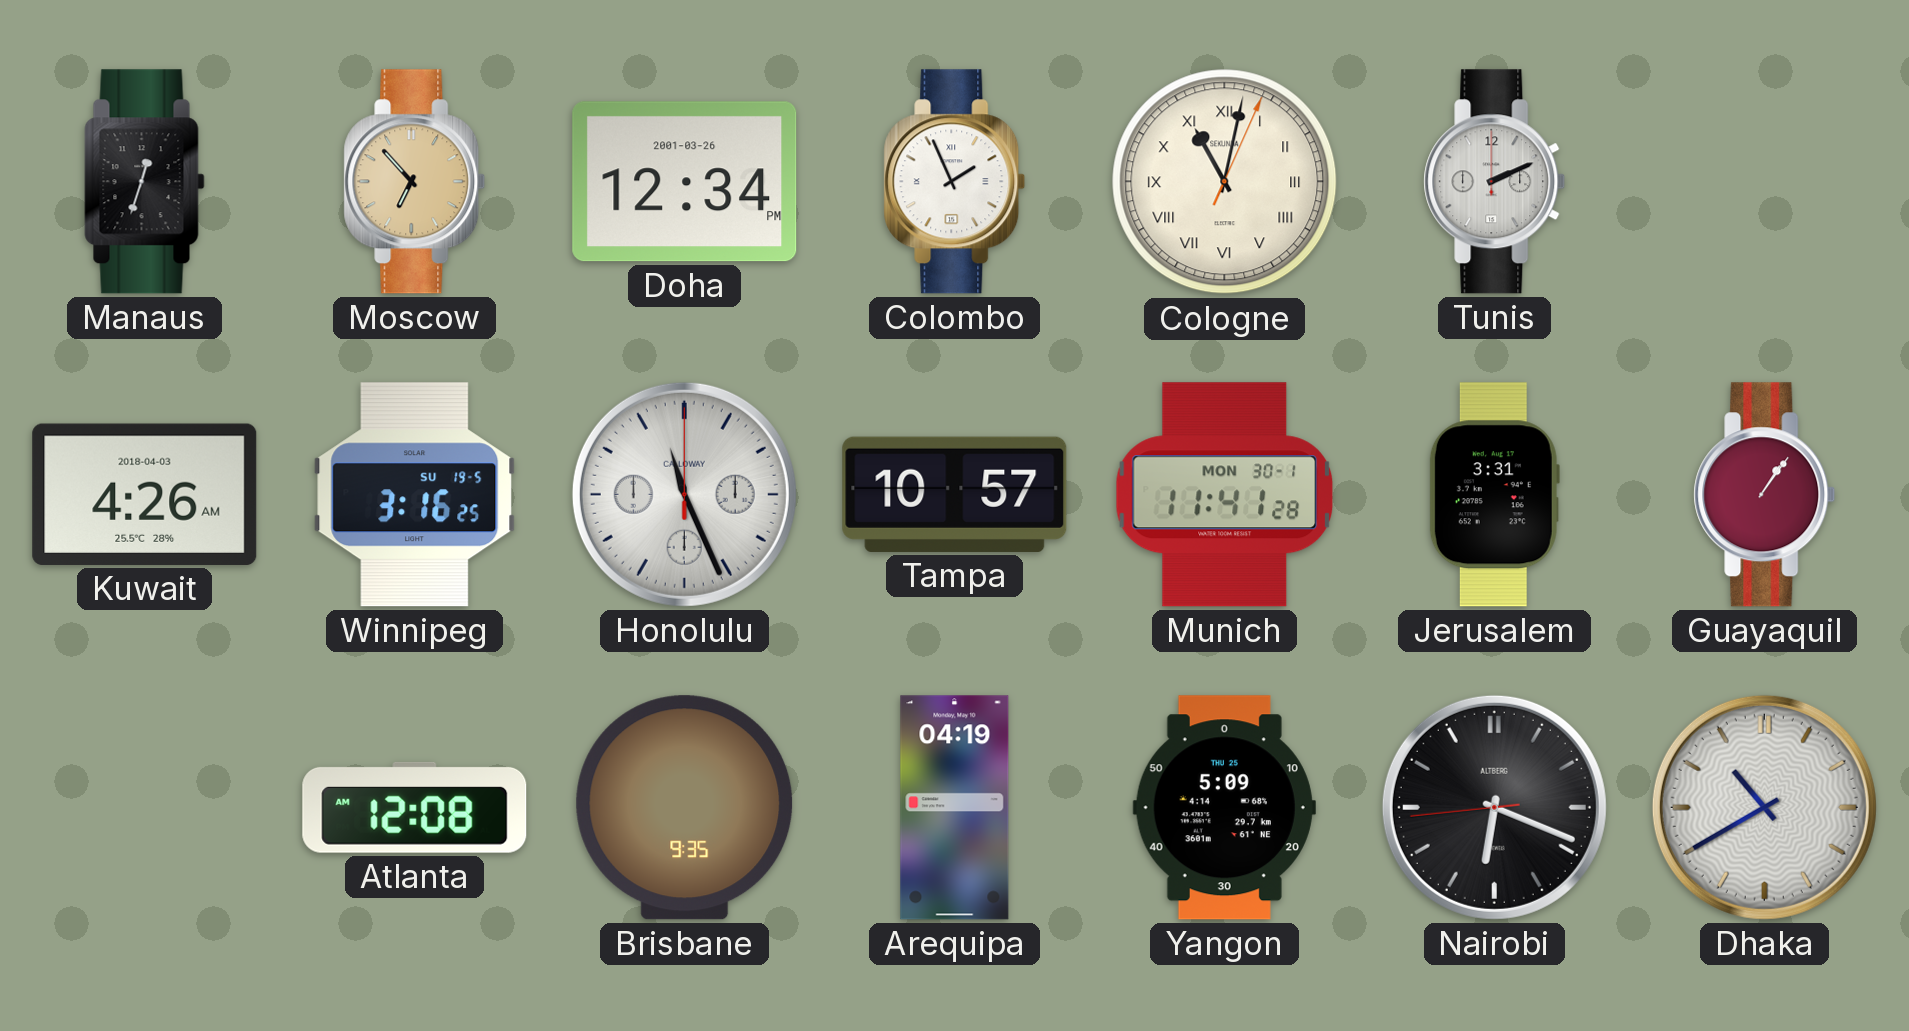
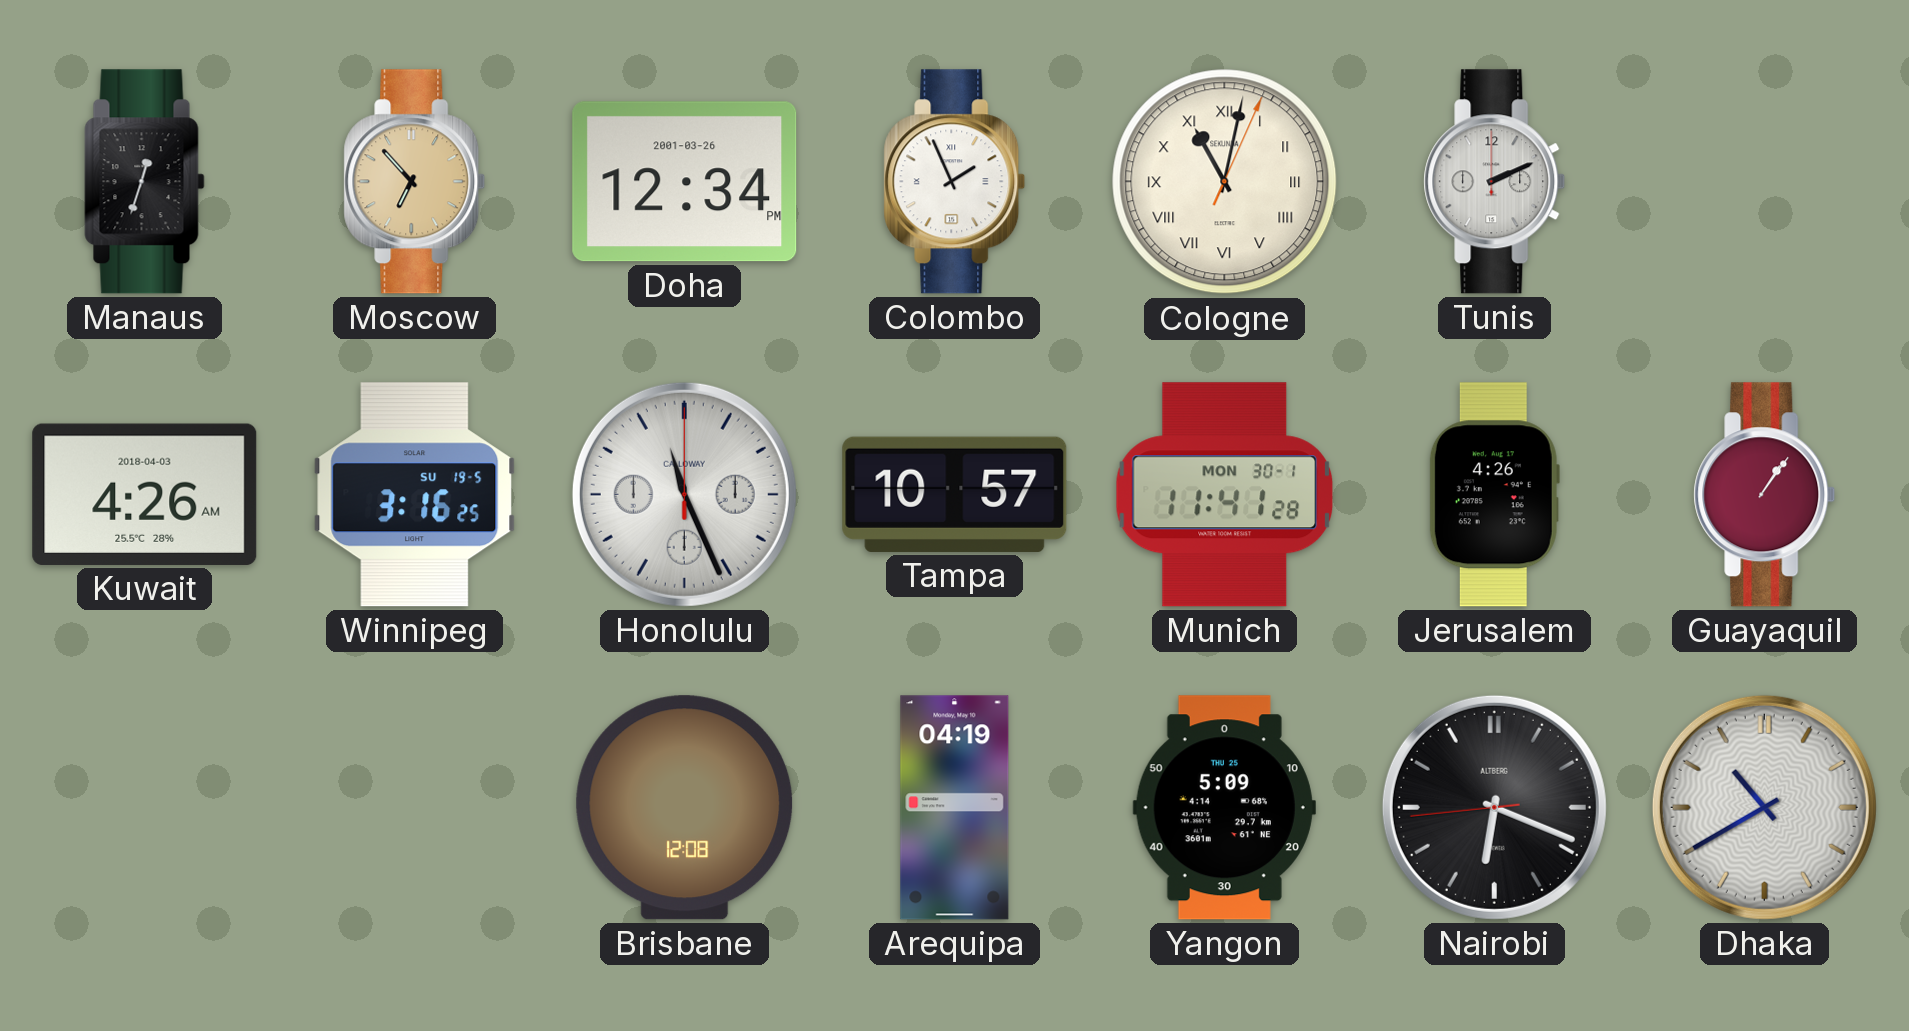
Jerusalem: 3:31 -> 4:26 (1494, 495)
Atlanta: 12:08 -> none (415, 807)
Brisbane: 9:35 -> 12:08 (685, 808)
